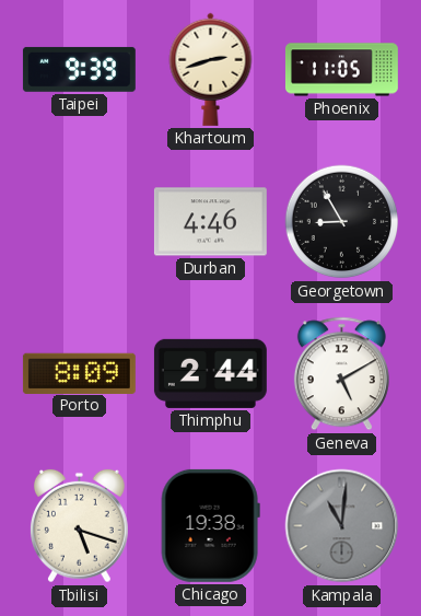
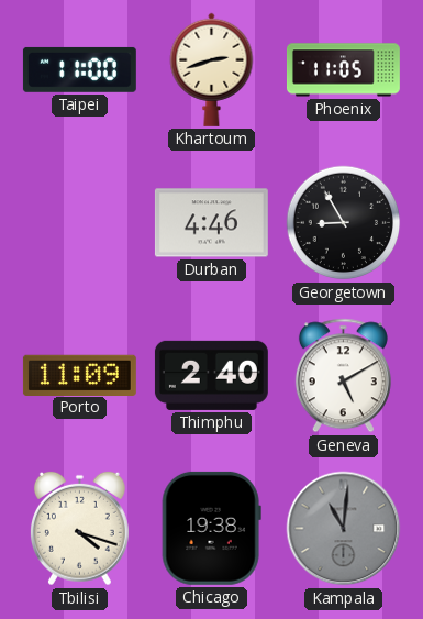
Taipei: 9:39 -> 11:00 (79, 69)
Porto: 8:09 -> 11:09 (79, 375)
Thimphu: 2:44 -> 2:40 (211, 375)
Tbilisi: 5:18 -> 4:18 (79, 529)
